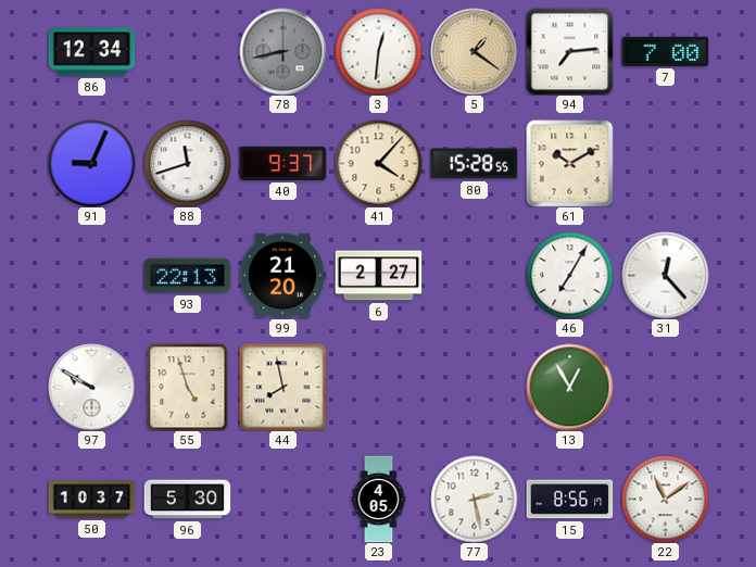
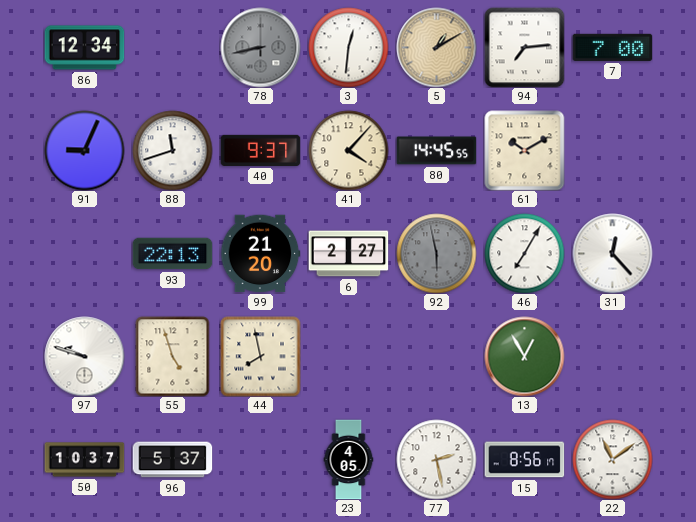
5: 1:21 -> 1:10 (436, 47)
80: 15:28 -> 14:45 (436, 151)
92: none -> 5:58 (436, 253)
97: 9:50 -> 9:48 (84, 356)
96: 5:30 -> 5:37 (172, 460)
